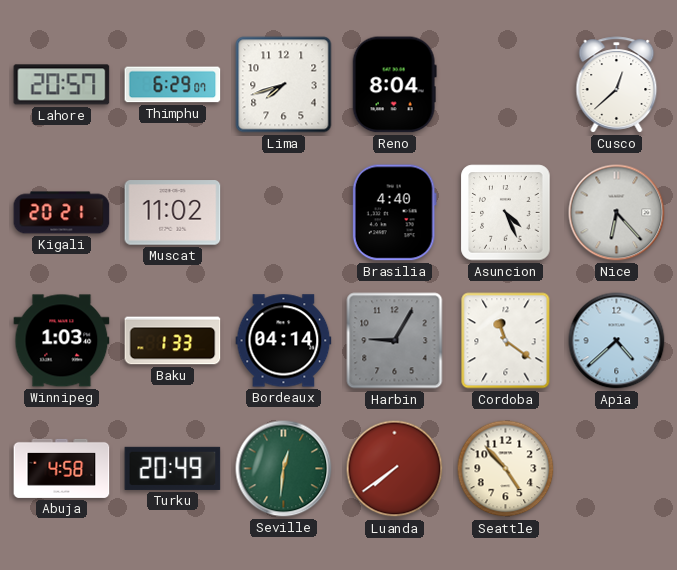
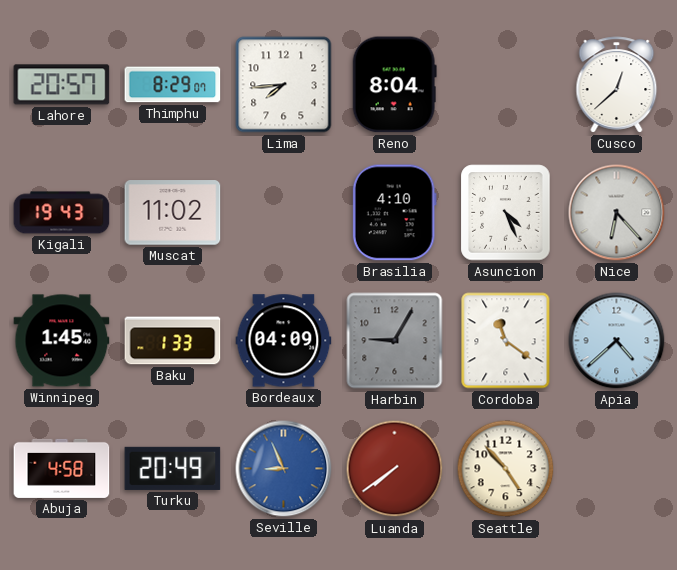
Thimphu: 6:29 -> 8:29 (173, 85)
Lima: 7:42 -> 7:44 (284, 85)
Kigali: 20:21 -> 19:43 (62, 213)
Brasilia: 4:40 -> 4:10 (394, 213)
Winnipeg: 1:03 -> 1:45 (62, 341)
Bordeaux: 04:14 -> 04:09 (284, 341)
Seville: 12:31 -> 8:56 (284, 469)
Seville dial: green -> blue (284, 469)
